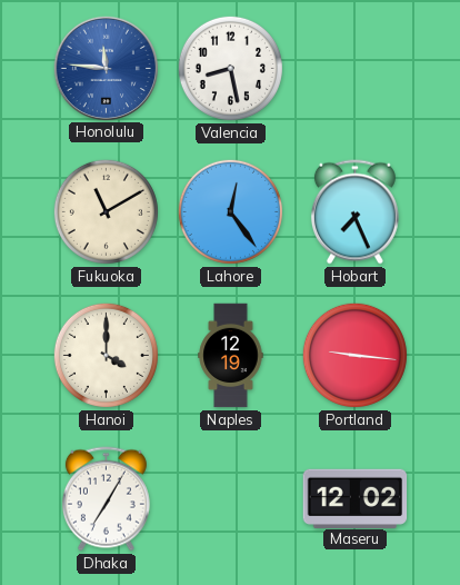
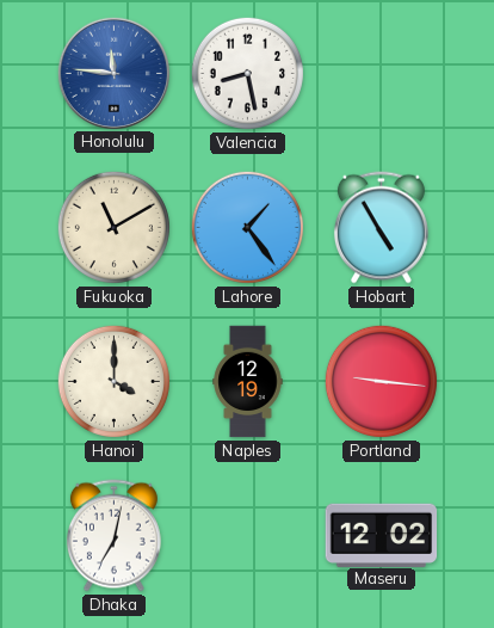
Lahore: 12:24 -> 1:24 (247, 227)
Hobart: 7:26 -> 4:55 (381, 228)
Dhaka: 7:05 -> 7:02 (113, 536)
